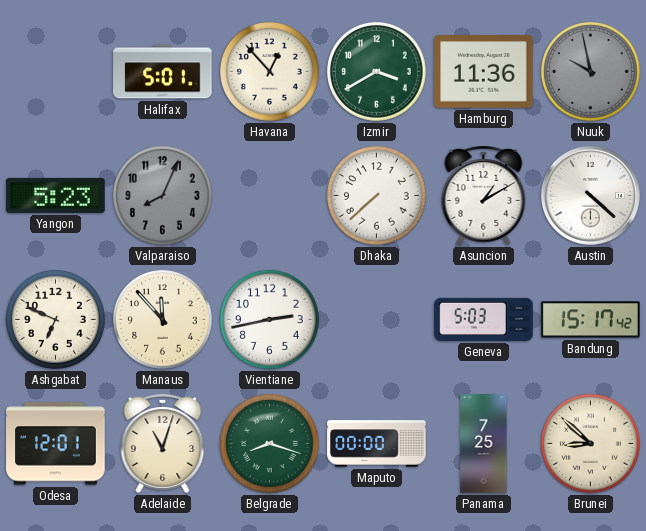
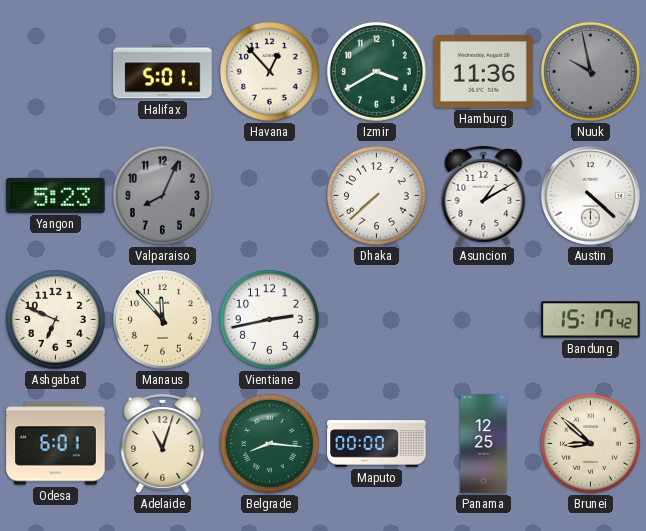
Geneva: 5:03 -> none (484, 319)
Odesa: 12:01 -> 6:01 (56, 444)
Belgrade: 8:18 -> 8:16 (269, 443)
Panama: 7:25 -> 12:25 (484, 444)
